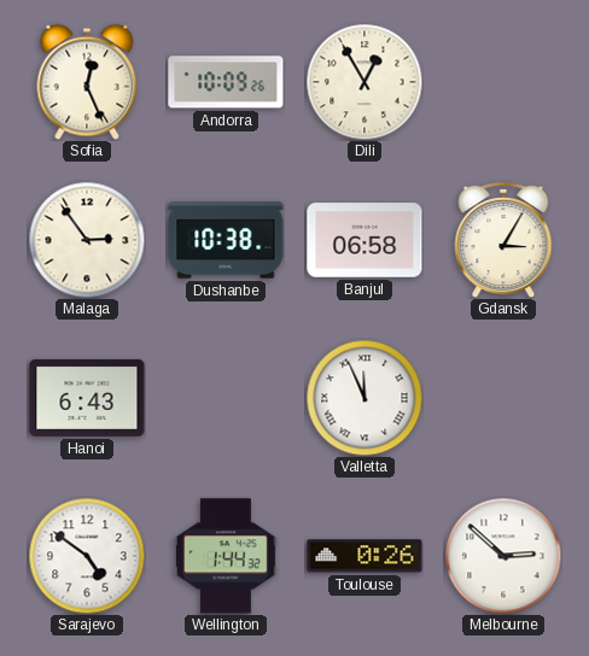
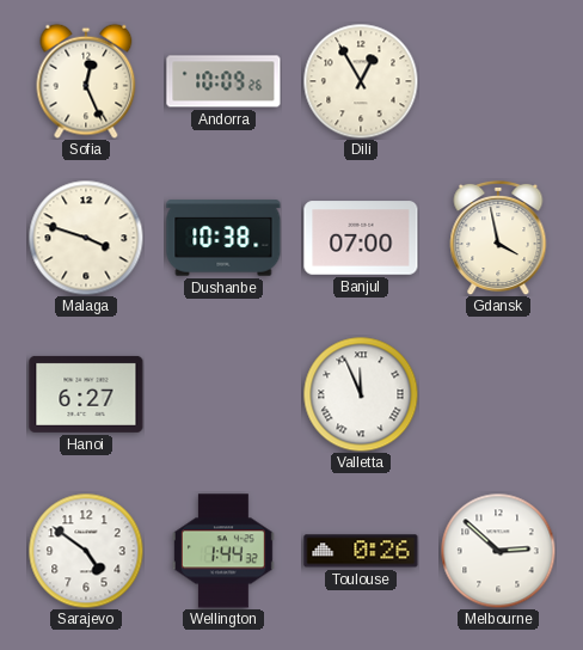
Malaga: 2:54 -> 3:48 (86, 238)
Banjul: 06:58 -> 07:00 (361, 238)
Gdansk: 3:05 -> 3:58 (498, 238)
Hanoi: 6:43 -> 6:27 (86, 394)
